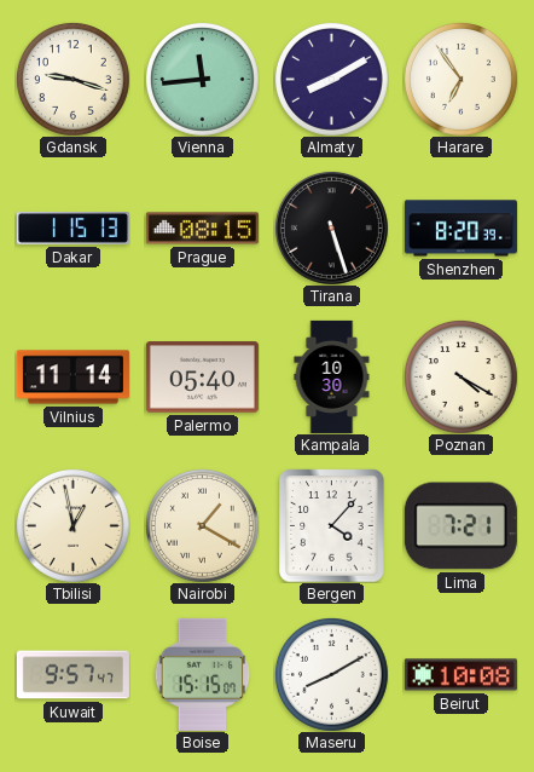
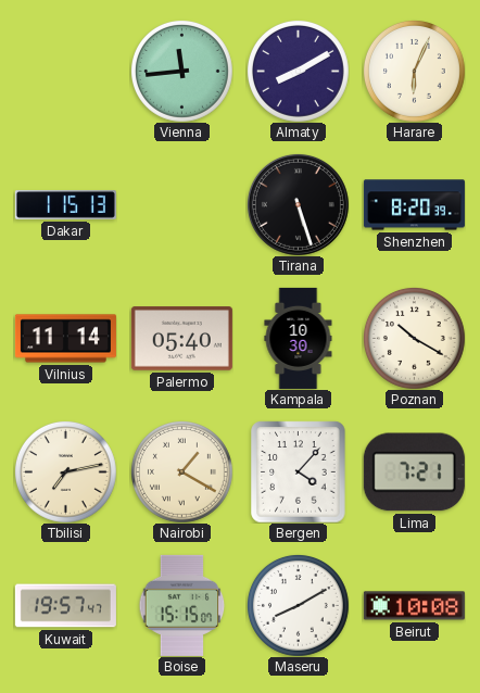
Gdansk: 9:18 -> none (72, 79)
Harare: 6:54 -> 6:04 (414, 71)
Prague: 08:15 -> none (202, 229)
Poznan: 4:20 -> 10:20 (414, 338)
Tbilisi: 12:58 -> 7:13 (65, 471)
Kuwait: 9:57 -> 19:57 (65, 606)
